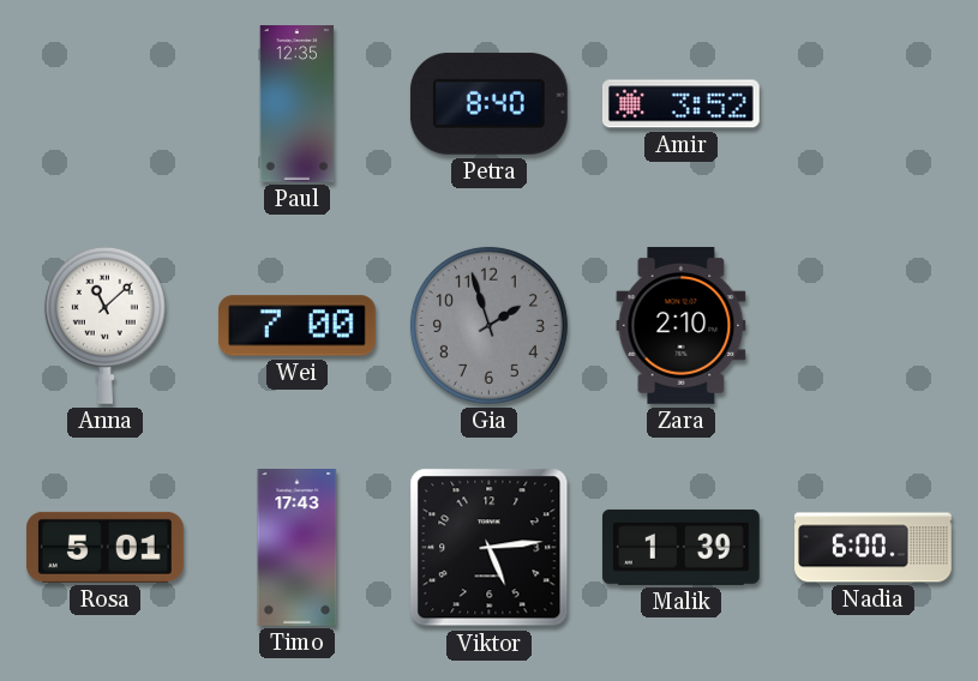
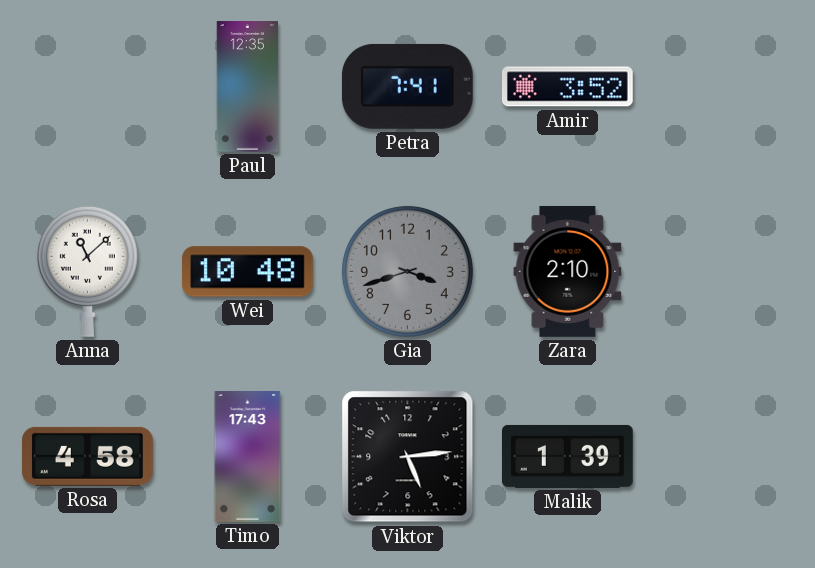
Petra: 8:40 -> 7:41 (407, 86)
Wei: 7:00 -> 10:48 (247, 272)
Gia: 1:57 -> 3:42 (407, 271)
Rosa: 5:01 -> 4:58 (87, 456)
Nadia: 6:00 -> none (874, 548)
